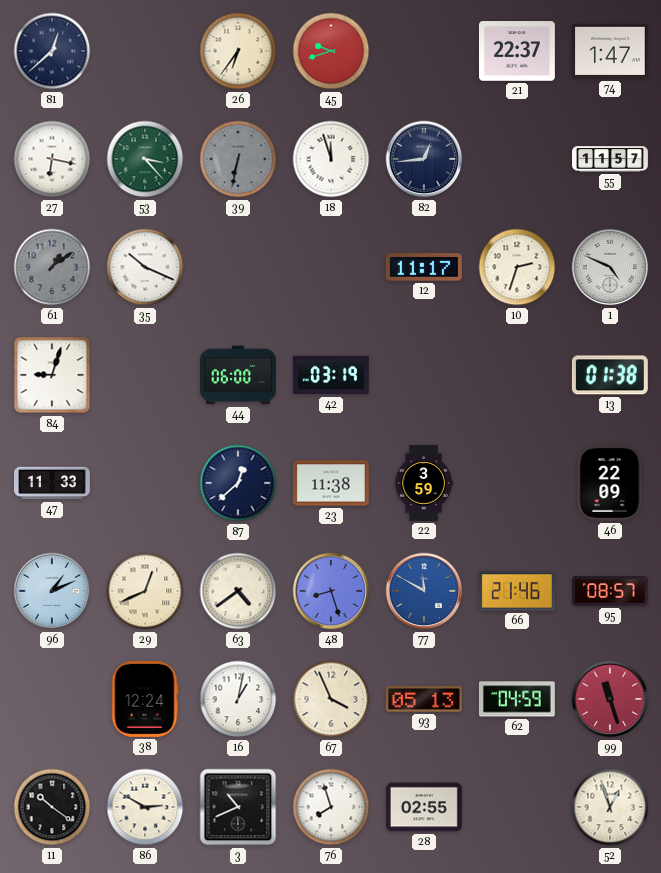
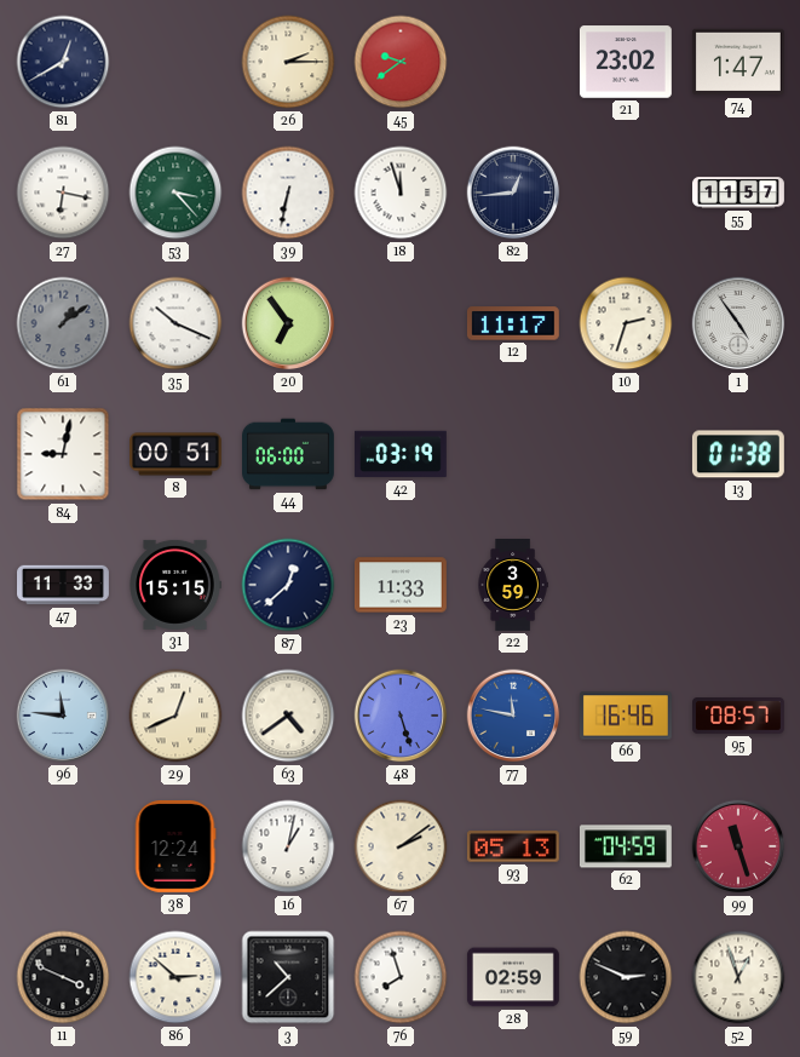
81: 12:38 -> 12:40 (63, 62)
26: 6:36 -> 2:15 (288, 62)
45: 9:42 -> 9:39 (401, 62)
21: 22:37 -> 23:02 (626, 62)
39 dial: grey -> white (288, 193)
20: none -> 6:54 (288, 323)
1: 4:49 -> 4:54 (738, 323)
84: 9:03 -> 9:02 (63, 454)
8: none -> 00:51 (177, 454)
31: none -> 15:15 (175, 585)
23: 11:38 -> 11:33 (401, 585)
46: 22:09 -> none (610, 483)
96: 1:11 -> 11:46 (63, 716)
48: 8:27 -> 5:27 (401, 716)
77: 11:50 -> 11:47 (513, 716)
66: 21:46 -> 16:46 (626, 716)
67: 3:56 -> 2:09 (401, 846)
11: 10:21 -> 3:49 (63, 977)
86: 2:50 -> 2:52 (175, 977)
3: 10:41 -> 10:38 (288, 977)
28: 02:55 -> 02:59 (513, 977)
59: none -> 2:49 (626, 977)
